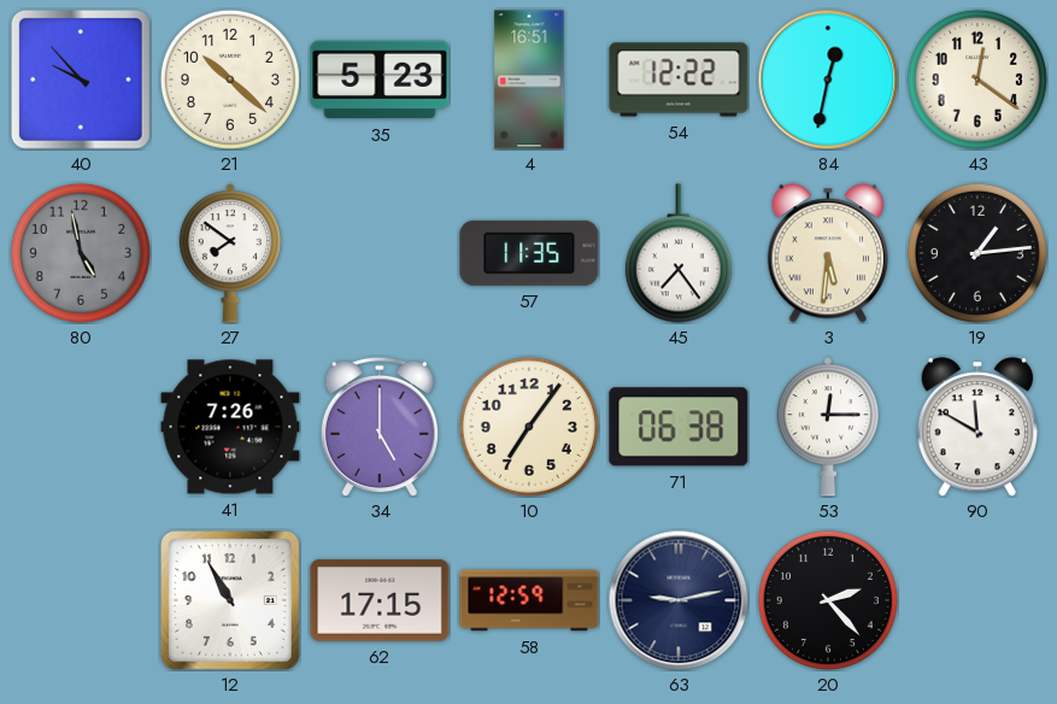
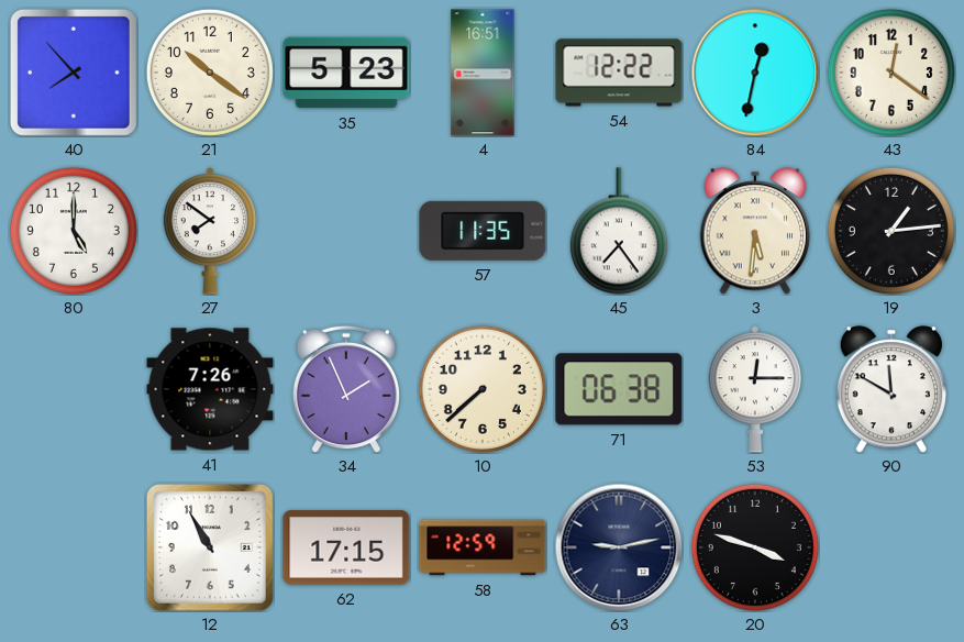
40: 9:53 -> 7:53 (74, 73)
21: 10:22 -> 10:21 (210, 73)
80: 4:58 -> 5:00 (74, 231)
80 dial: grey -> white (74, 231)
34: 5:00 -> 1:56 (346, 389)
10: 7:06 -> 7:38 (483, 389)
20: 2:23 -> 3:48 (755, 547)
